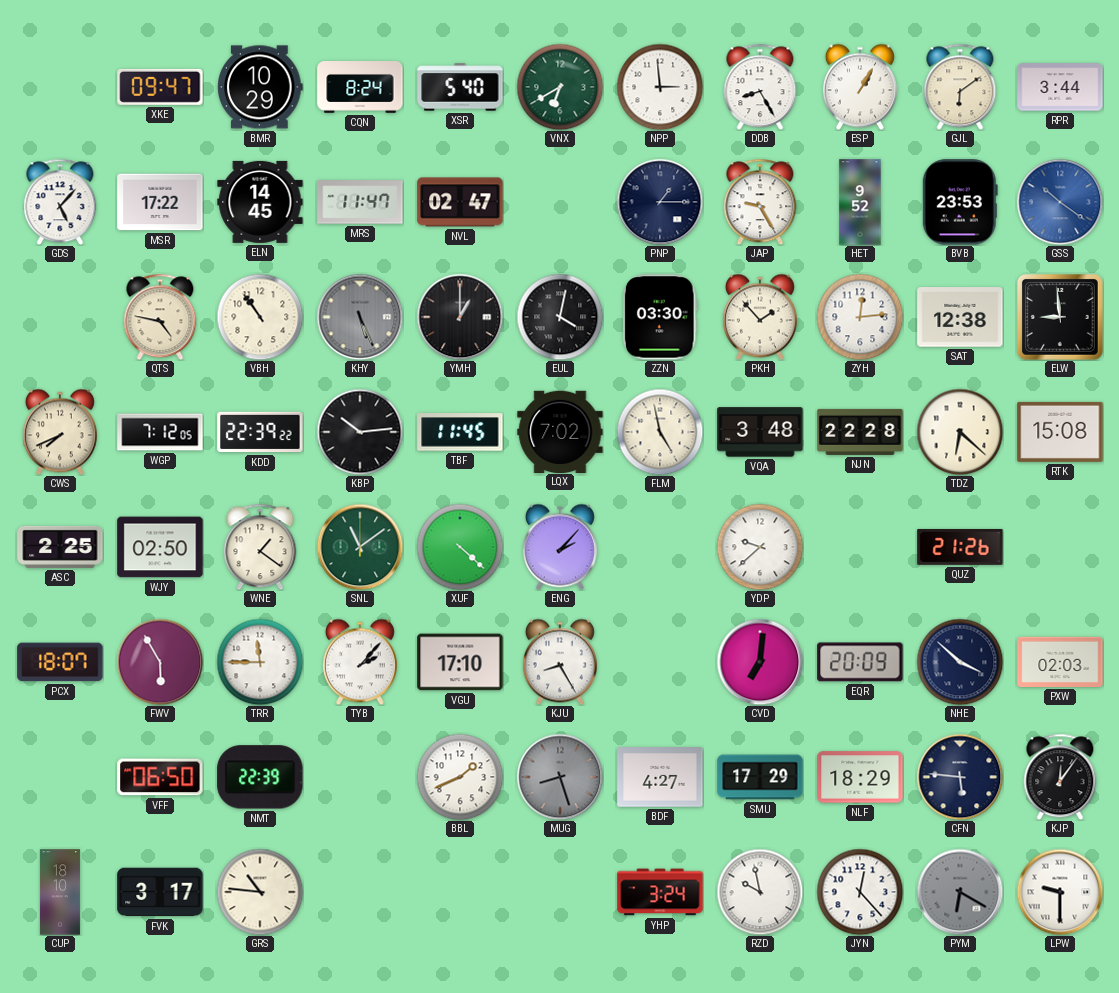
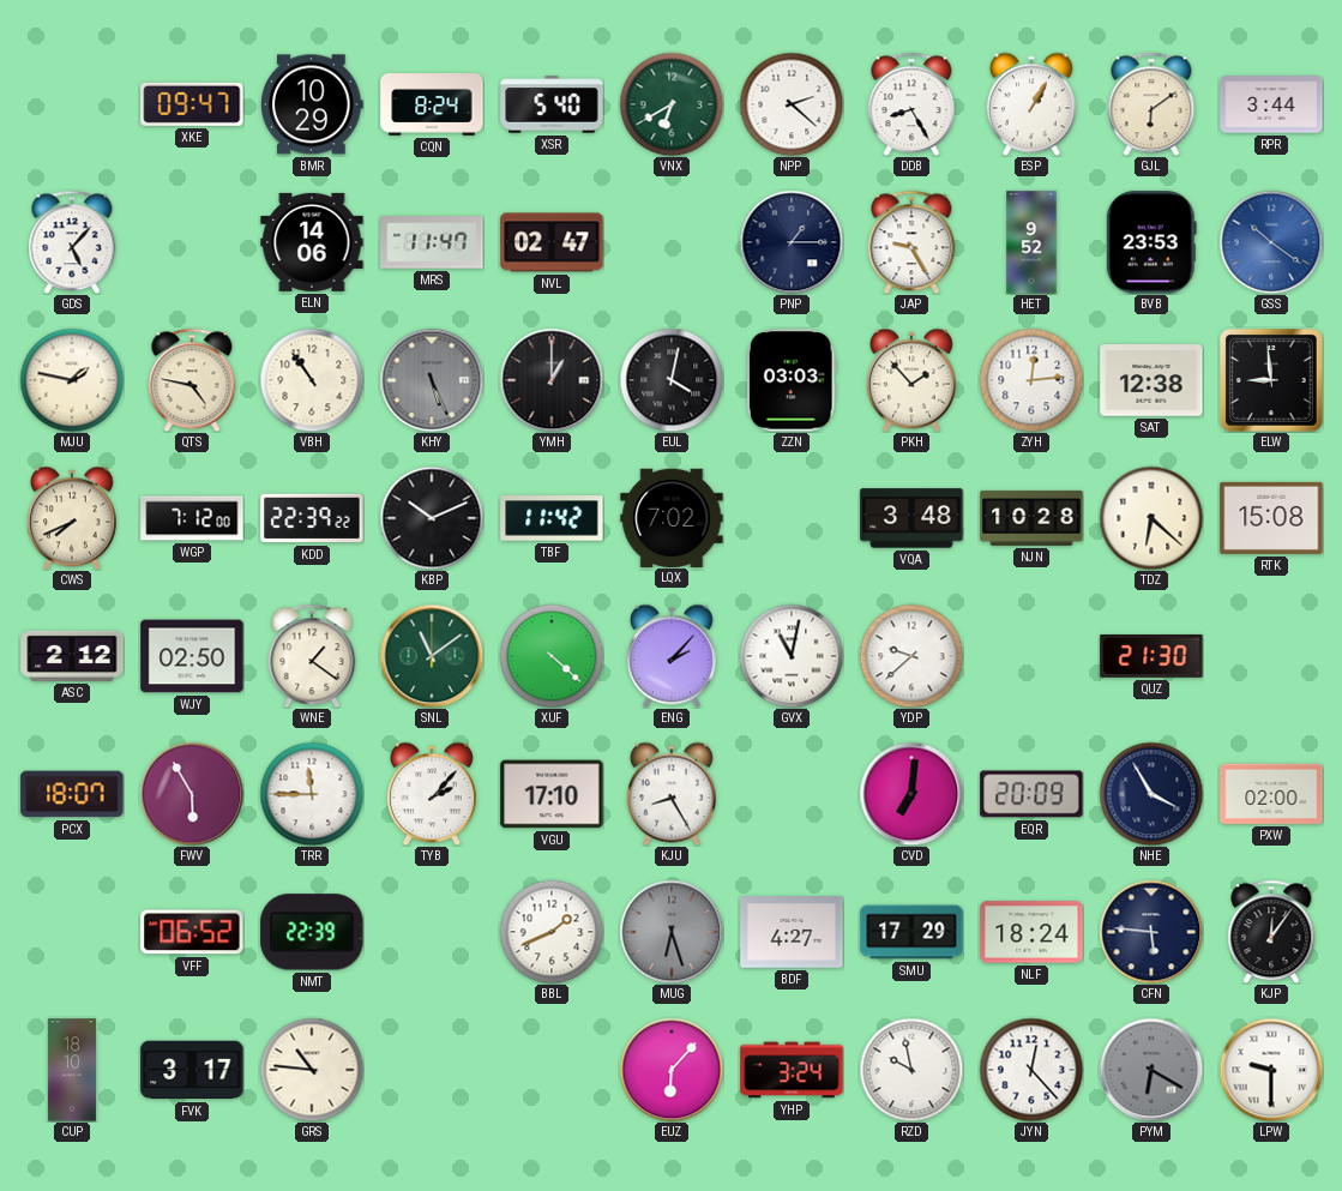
NPP: 2:59 -> 2:22 (792, 104)
MSR: 17:22 -> none (160, 202)
ELN: 14:45 -> 14:06 (312, 242)
MJU: none -> 1:47 (72, 380)
ZZN: 03:30 -> 03:03 (792, 380)
WGP: 7:12:05 -> 7:12:00 (192, 518)
KBP: 10:14 -> 10:11 (432, 518)
TBF: 11:45 -> 11:42 (552, 518)
FLM: 4:58 -> none (660, 432)
NJN: 22:28 -> 10:28 (1031, 518)
ASC: 2:25 -> 2:12 (72, 656)
GVX: none -> 11:02 (792, 656)
QUZ: 21:26 -> 21:30 (1151, 656)
NHE: 3:52 -> 3:55 (1151, 794)
PXW: 02:03 -> 02:00 (1271, 794)
VFF: 06:50 -> 06:52 (192, 932)
MUG: 8:27 -> 6:27 (672, 932)
NLF: 18:29 -> 18:24 (1031, 932)
EUZ: none -> 6:07 (672, 1070)
